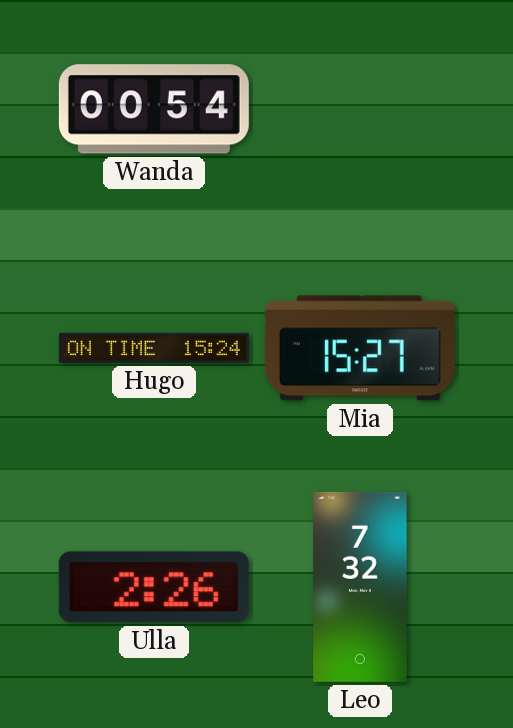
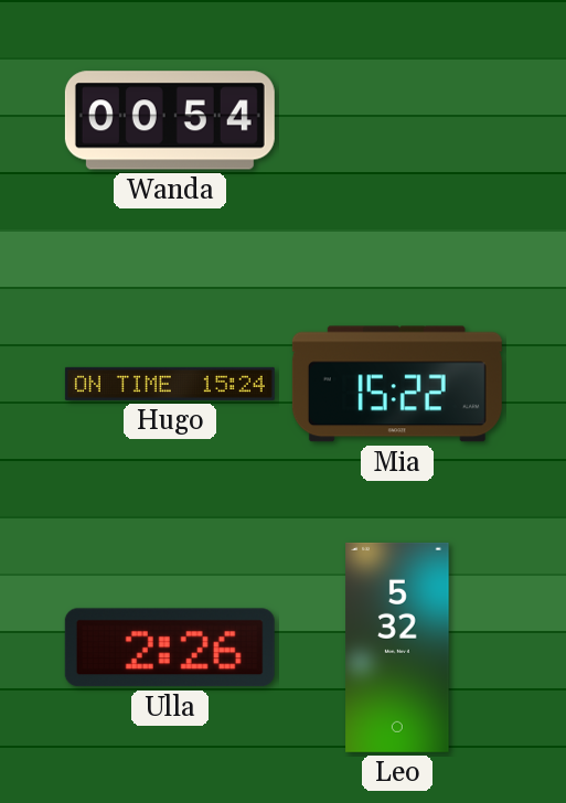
Mia: 15:27 -> 15:22 (397, 384)
Leo: 7:32 -> 5:32 (397, 647)
